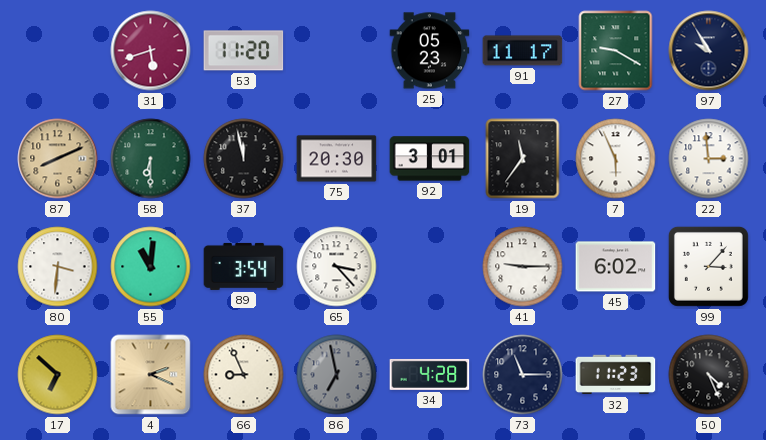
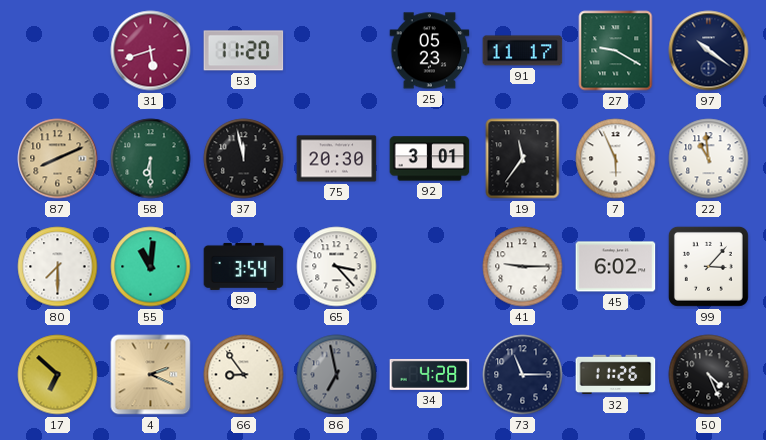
97: 9:55 -> 10:21 (709, 51)
22: 2:59 -> 10:59 (709, 159)
80: 3:31 -> 7:30 (58, 267)
66: 8:56 -> 8:54 (244, 375)
32: 11:23 -> 11:26 (616, 375)
